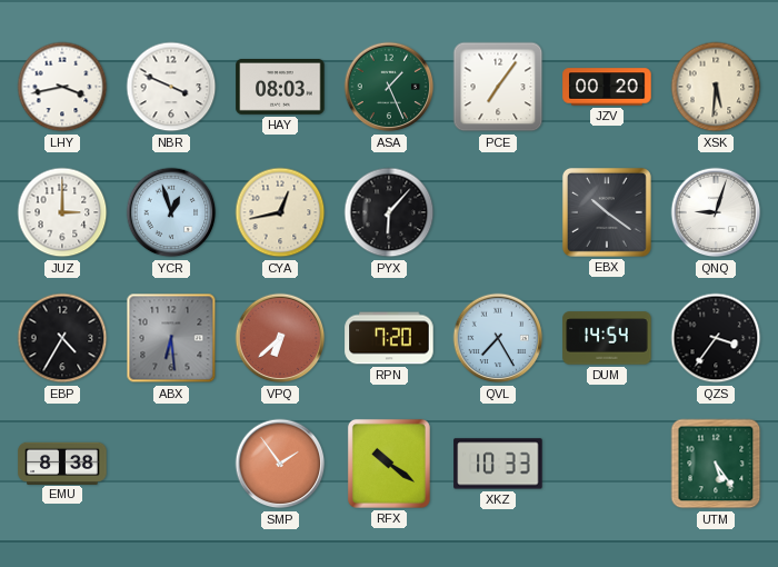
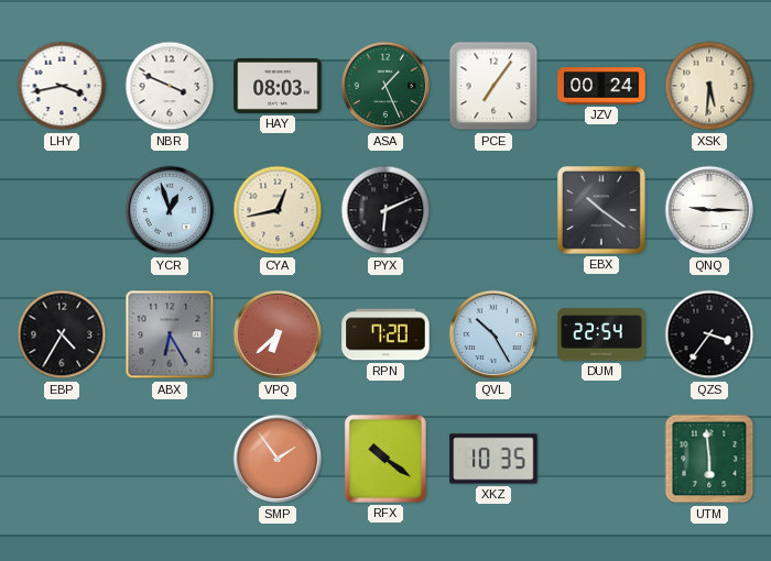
JZV: 00:20 -> 00:24 (601, 86)
JUZ: 3:00 -> none (62, 212)
PYX: 6:07 -> 6:11 (385, 210)
QNQ: 9:03 -> 9:15 (709, 210)
ABX: 6:29 -> 6:25 (170, 334)
QVL: 7:25 -> 10:25 (493, 334)
DUM: 14:54 -> 22:54 (601, 334)
EMU: 8:38 -> none (62, 462)
XKZ: 10:33 -> 10:35 (493, 459)
UTM: 5:24 -> 5:59 (709, 459)
